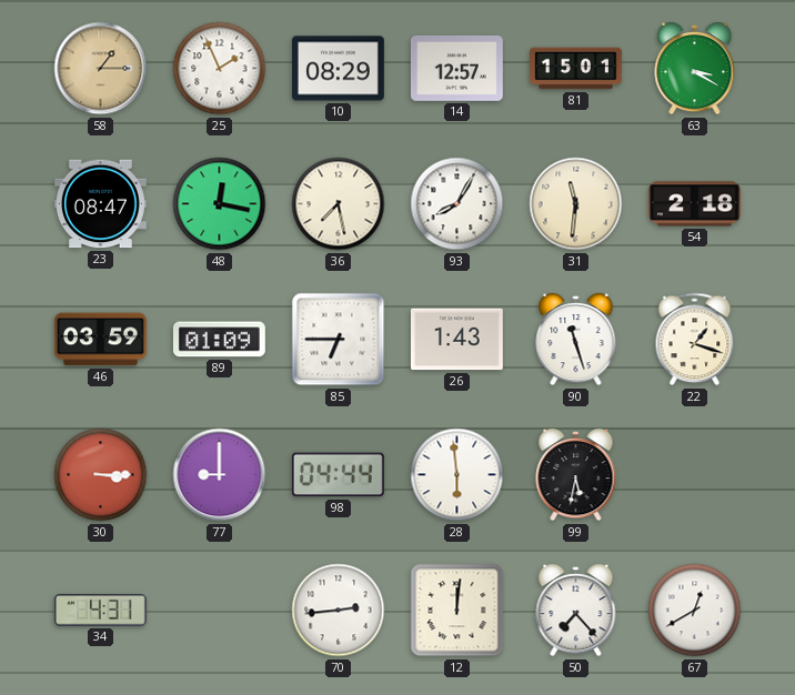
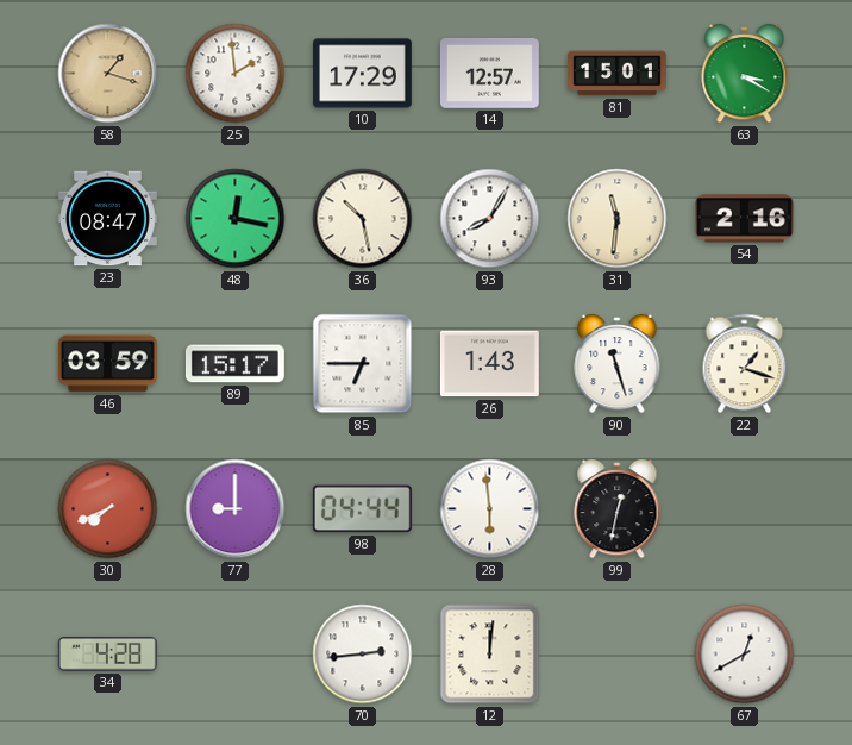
58: 1:15 -> 1:18 (108, 74)
25: 1:56 -> 1:59 (236, 74)
10: 08:29 -> 17:29 (363, 74)
36: 7:28 -> 10:28 (363, 219)
54: 2:18 -> 2:16 (745, 219)
89: 01:09 -> 15:17 (234, 364)
30: 3:15 -> 7:41 (108, 509)
99: 5:32 -> 12:32 (618, 509)
34: 4:31 -> 4:28 (107, 655)
50: 7:23 -> none (576, 611)
